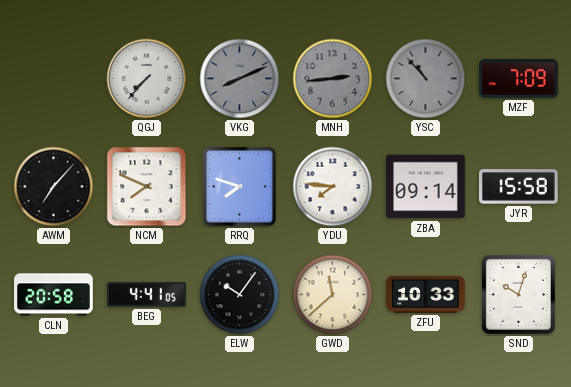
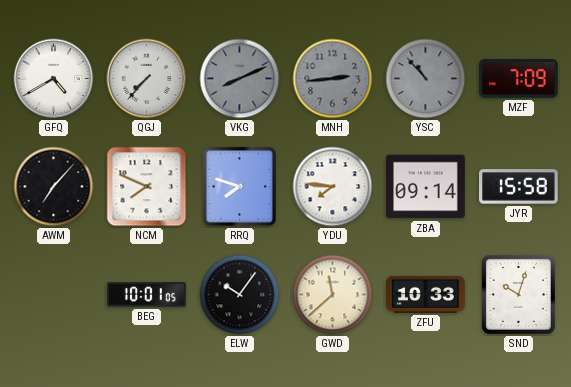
GFQ: none -> 4:40 (54, 79)
CLN: 20:58 -> none (54, 295)
BEG: 4:41 -> 10:01 (147, 295)
